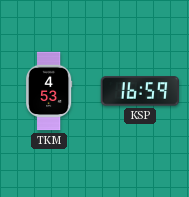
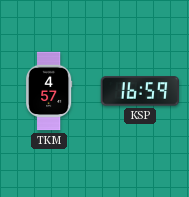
TKM: 4:53 -> 4:57 (49, 91)
